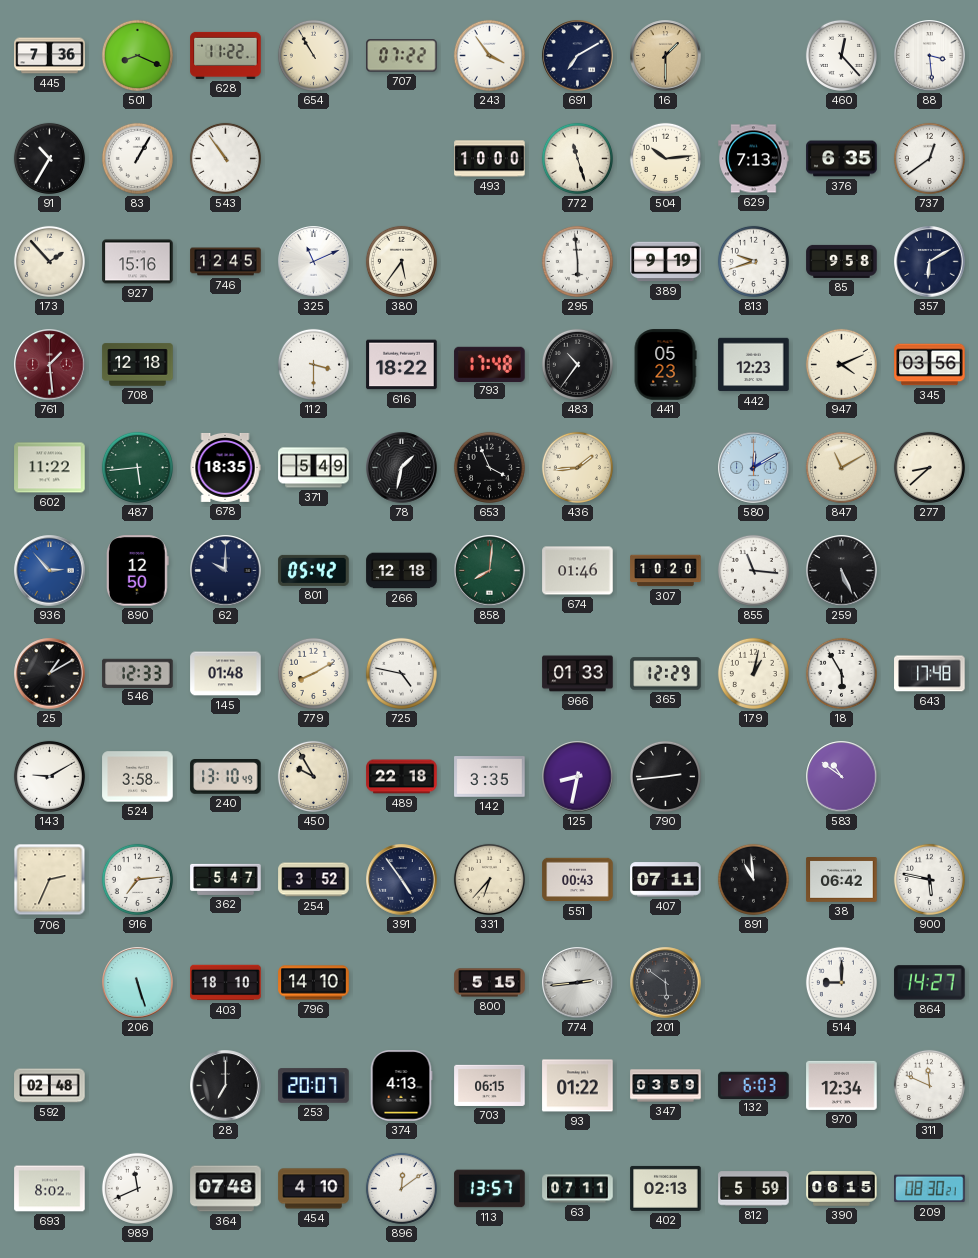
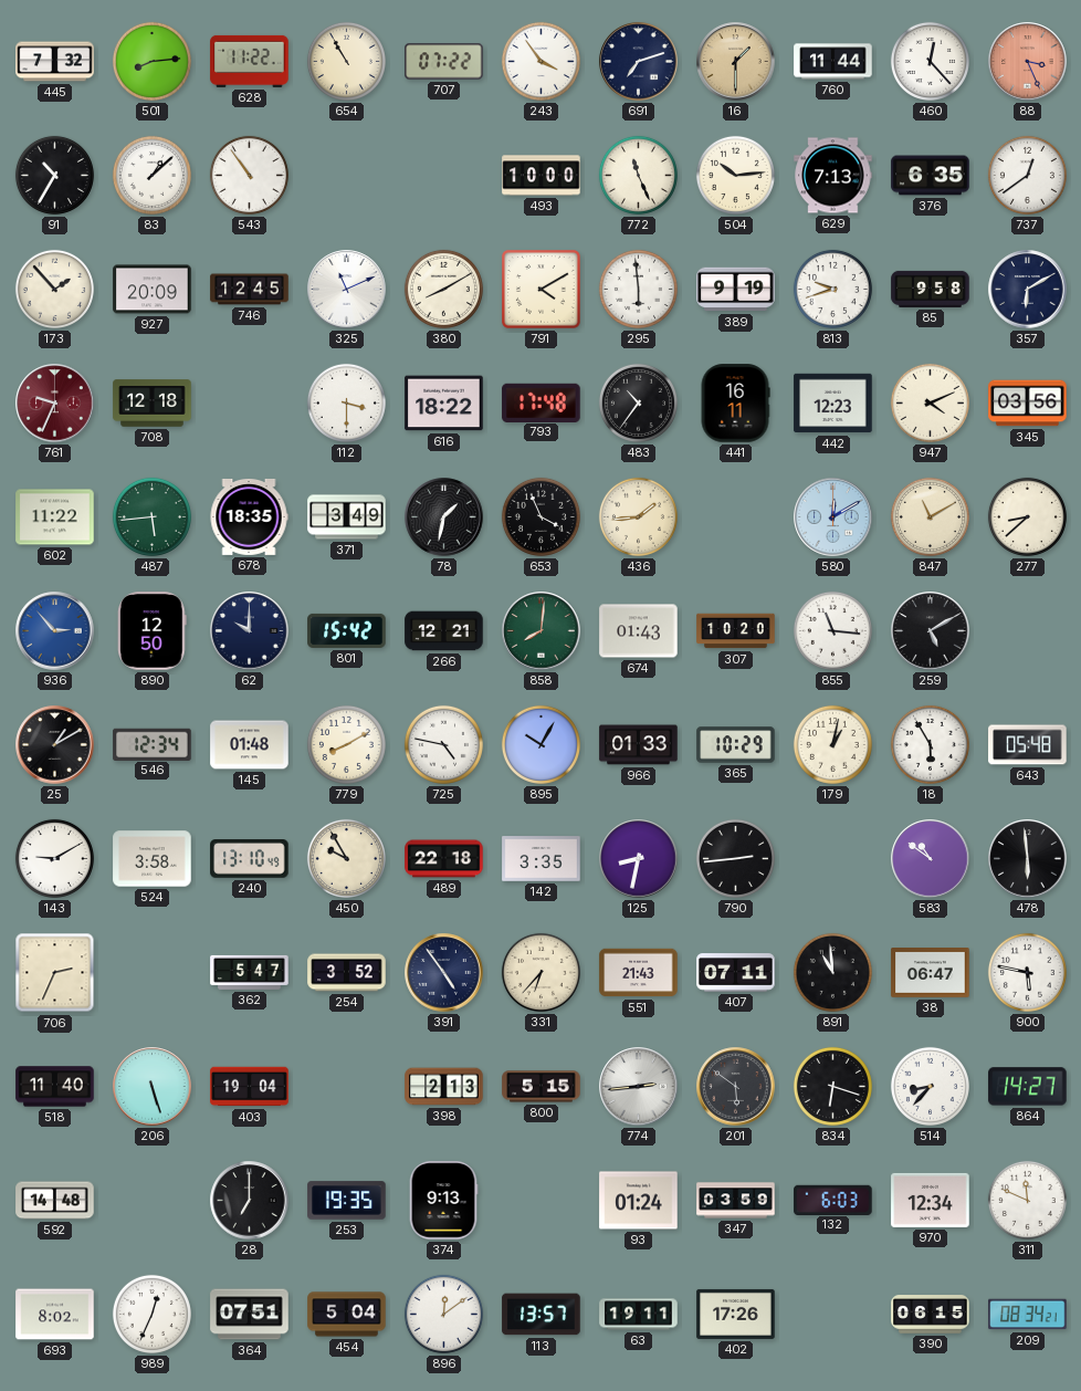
445: 7:36 -> 7:32 (55, 62)
501: 8:19 -> 8:14 (151, 61)
691: 7:10 -> 7:12 (639, 62)
760: none -> 11:44 (833, 62)
88: 3:29 -> 3:26 (1028, 62)
88 dial: white -> salmon (1028, 62)
83: 1:05 -> 1:08 (151, 175)
772: 11:27 -> 11:26 (638, 175)
927: 15:16 -> 20:09 (153, 290)
380: 5:36 -> 8:10 (443, 289)
791: none -> 4:10 (542, 290)
761: 1:29 -> 9:34 (55, 404)
441: 05:23 -> 16:11 (735, 404)
371: 5:49 -> 3:49 (347, 517)
801: 05:42 -> 15:42 (347, 630)
266: 12:18 -> 12:21 (444, 631)
674: 01:46 -> 01:43 (639, 631)
259: 5:26 -> 5:10 (931, 631)
546: 12:33 -> 12:34 (153, 744)
895: none -> 10:05 (540, 744)
365: 12:29 -> 10:29 (736, 745)
643: 17:48 -> 05:48 (1028, 745)
478: none -> 5:59 (1028, 859)
916: 7:14 -> none (137, 879)
551: 00:43 -> 21:43 (639, 973)
38: 06:42 -> 06:47 (931, 973)
518: none -> 11:40 (55, 1087)
403: 18:10 -> 19:04 (250, 1087)
796: 14:10 -> none (314, 983)
398: none -> 2:13 (444, 1087)
834: none -> 6:18 (832, 1086)
514: 9:00 -> 8:37 (930, 1086)
592: 02:48 -> 14:48 (55, 1201)
253: 20:07 -> 19:35 (347, 1201)
374: 4:13 -> 9:13 (443, 1201)
703: 06:15 -> none (490, 1085)
93: 01:22 -> 01:24 (639, 1201)
989: 11:41 -> 12:34 (151, 1314)
364: 07:48 -> 07:51 (250, 1315)
454: 4:10 -> 5:04 (347, 1315)
63: 07:11 -> 19:11 (639, 1315)
402: 02:13 -> 17:26 (736, 1314)
812: 5:59 -> none (754, 1189)
209: 08:30 -> 08:34 (1028, 1315)
